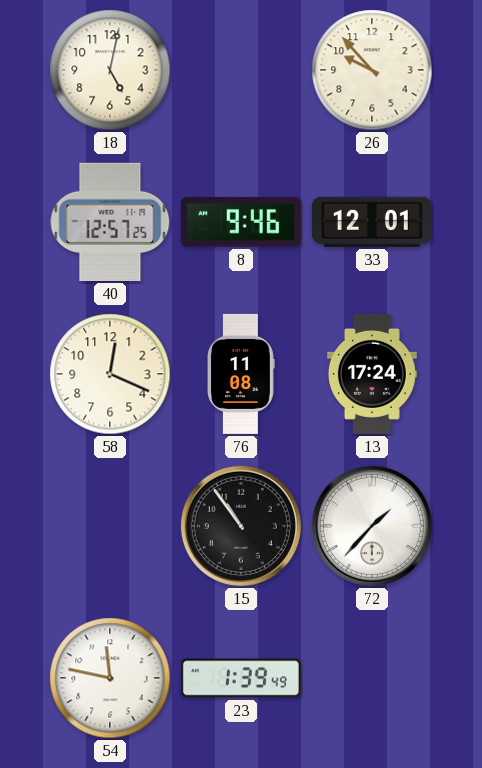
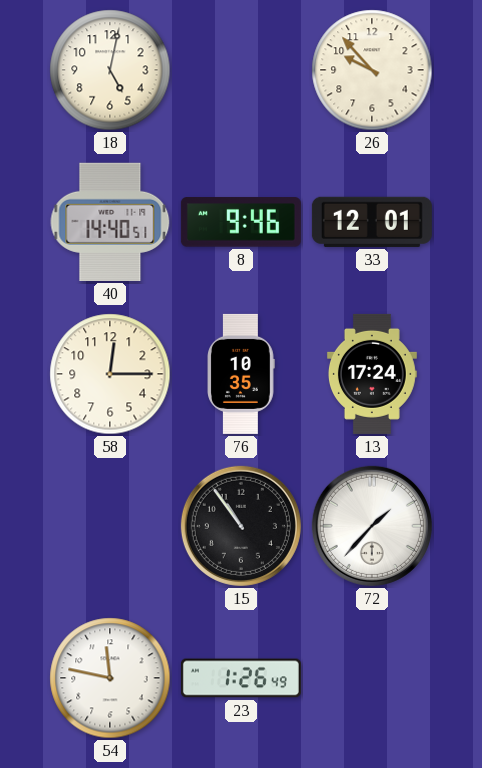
40: 12:57 -> 14:40 (110, 222)
58: 12:19 -> 12:15 (110, 374)
76: 11:08 -> 10:35 (241, 374)
23: 1:39 -> 1:26 (241, 678)
